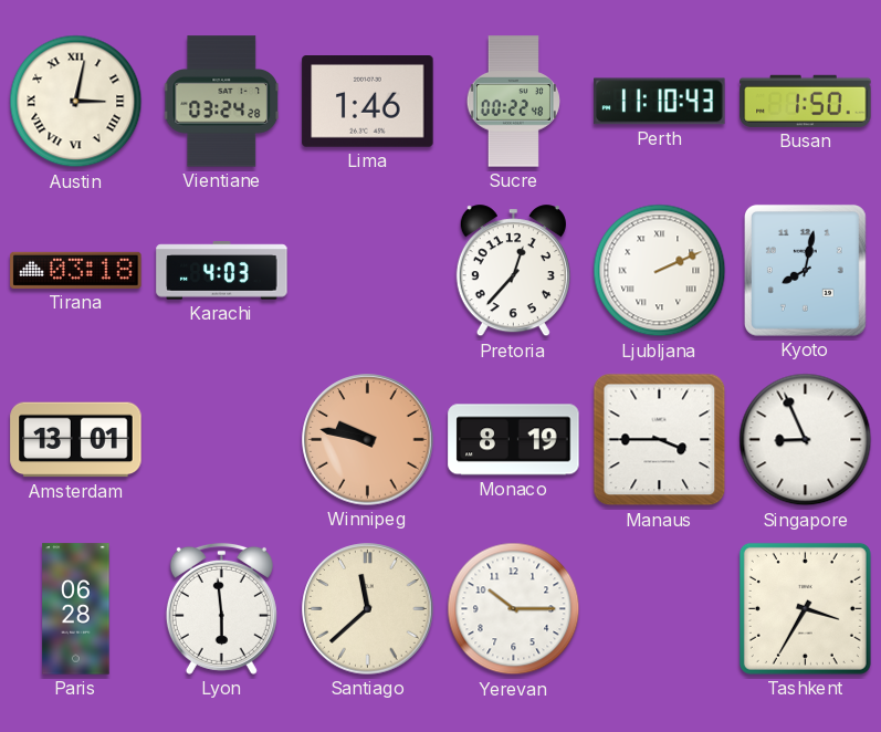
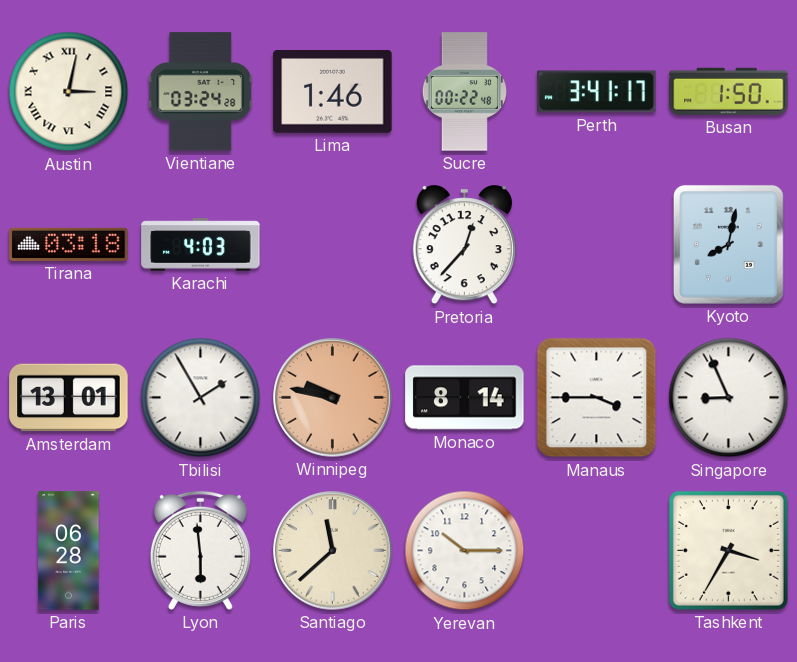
Perth: 11:10 -> 3:41 (597, 92)
Ljubljana: 2:11 -> none (660, 271)
Tbilisi: none -> 1:55 (201, 398)
Monaco: 8:19 -> 8:14 (465, 398)
